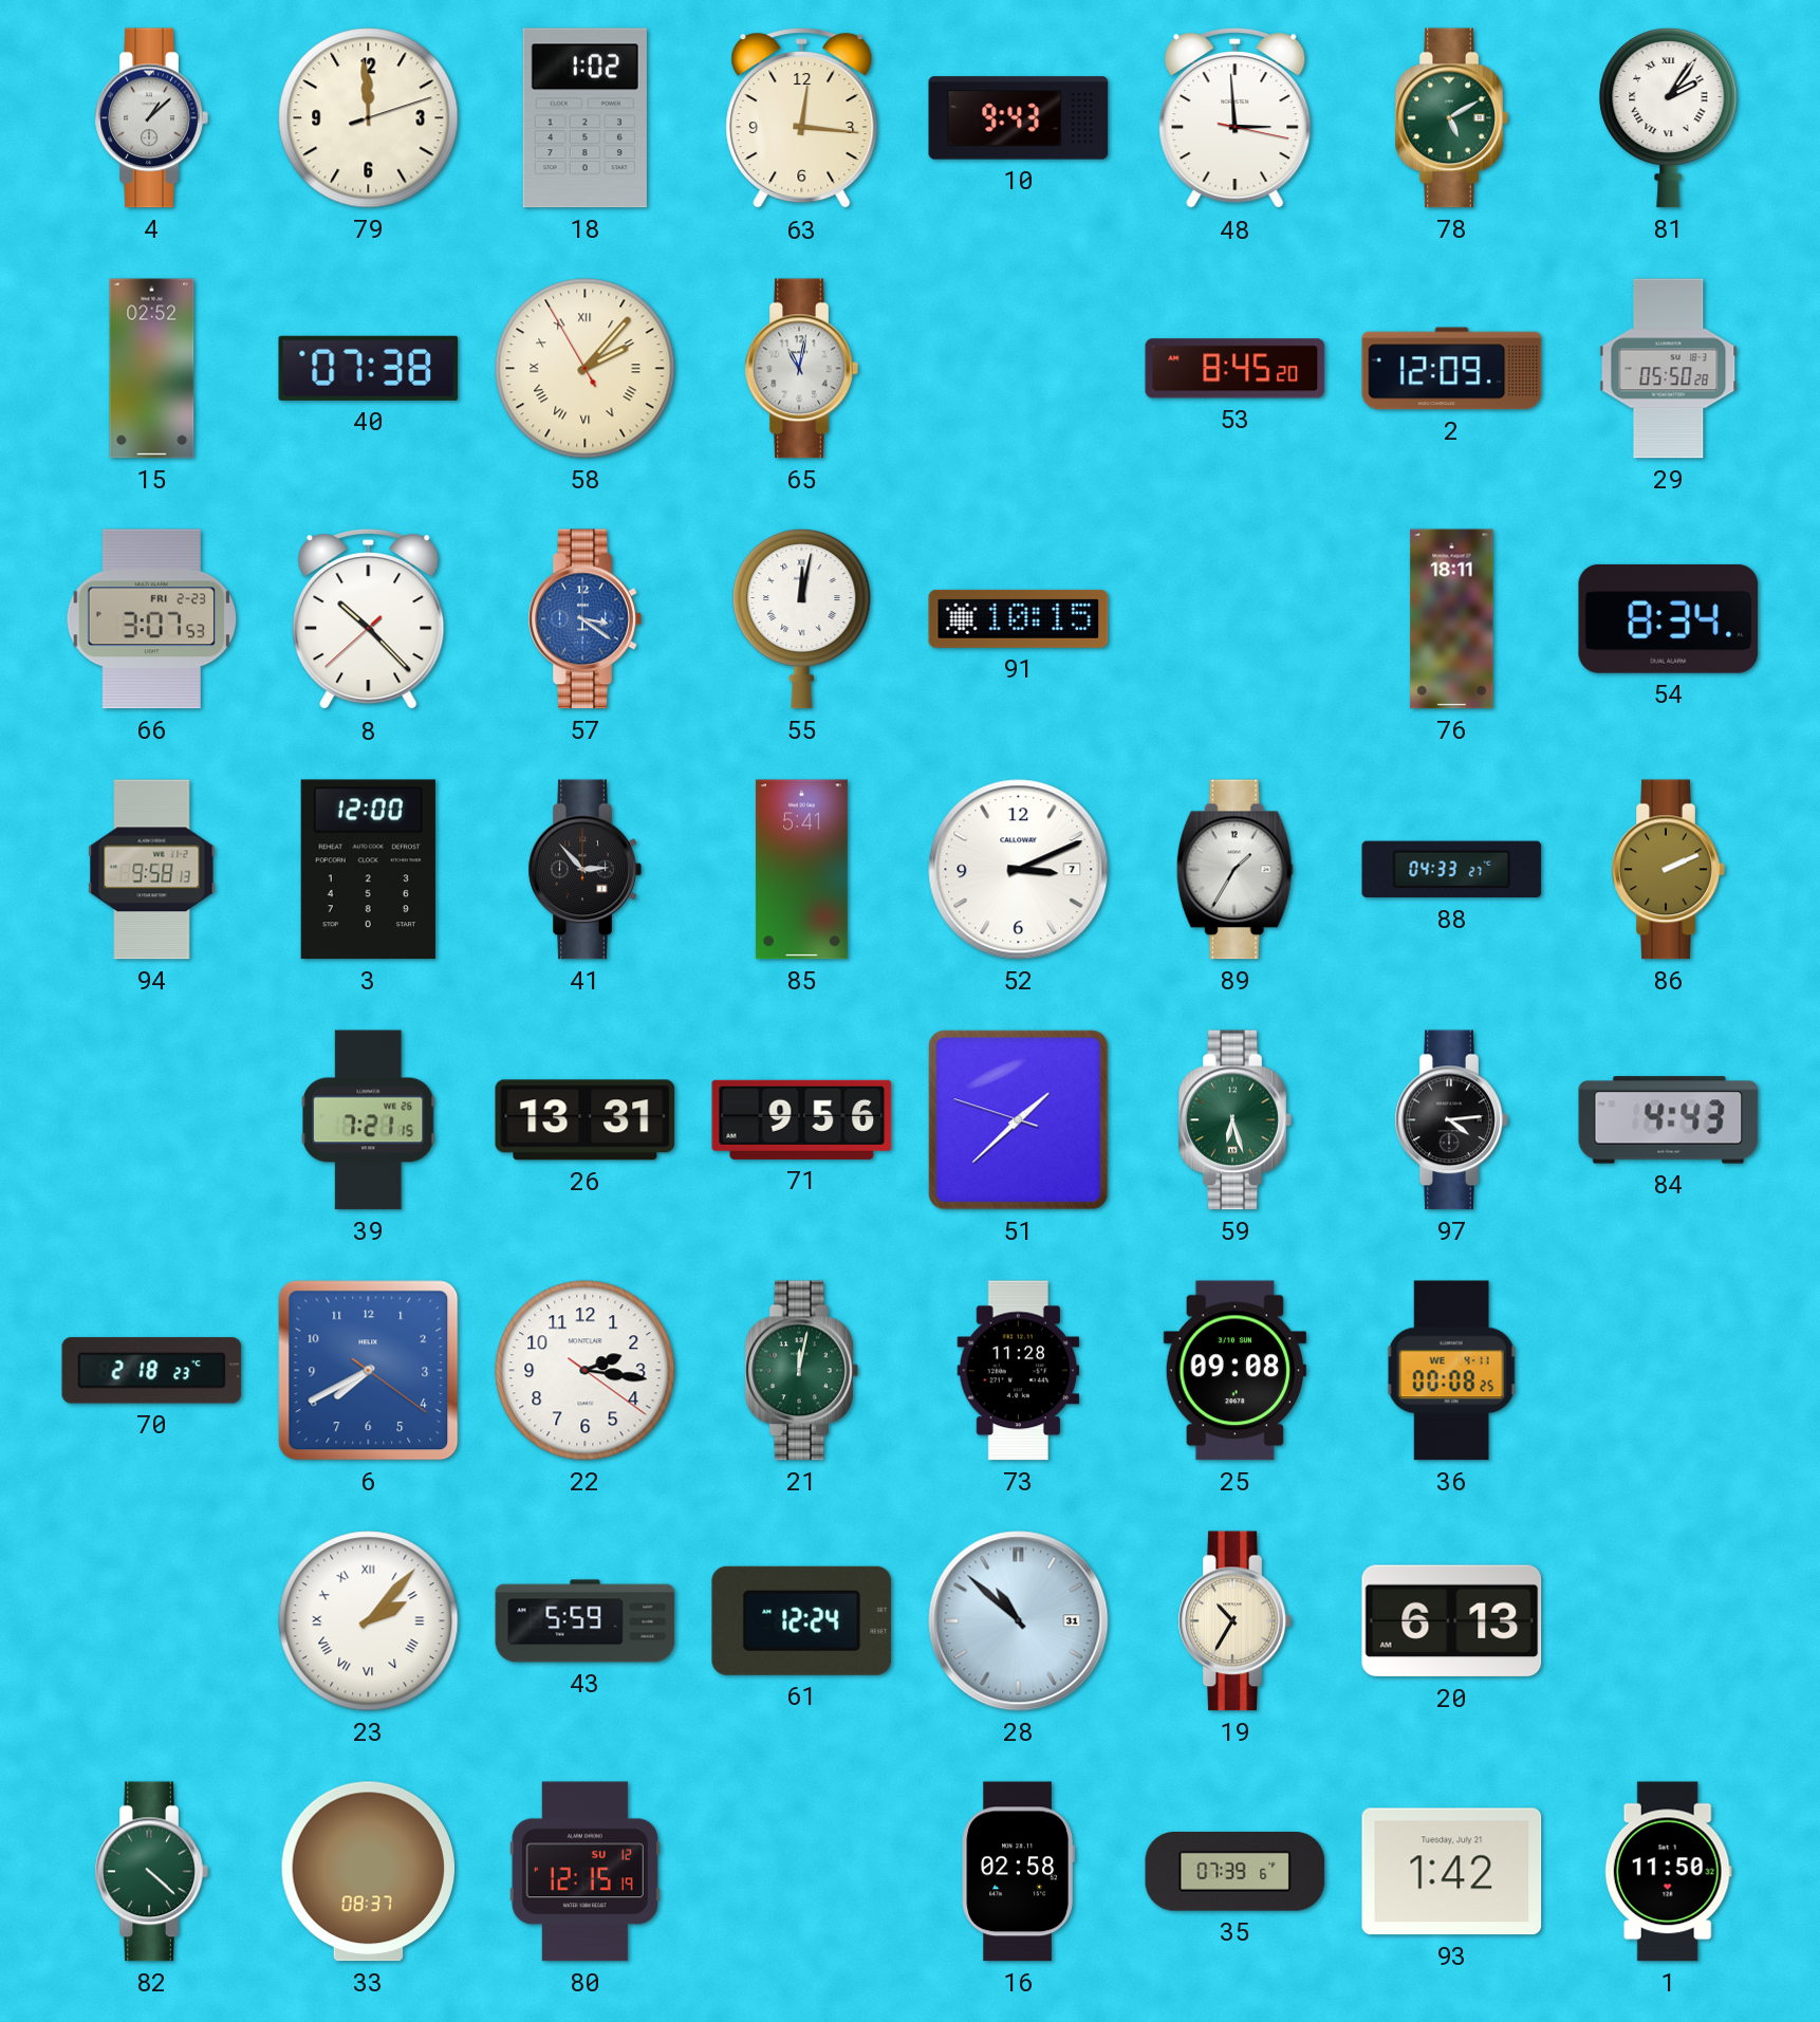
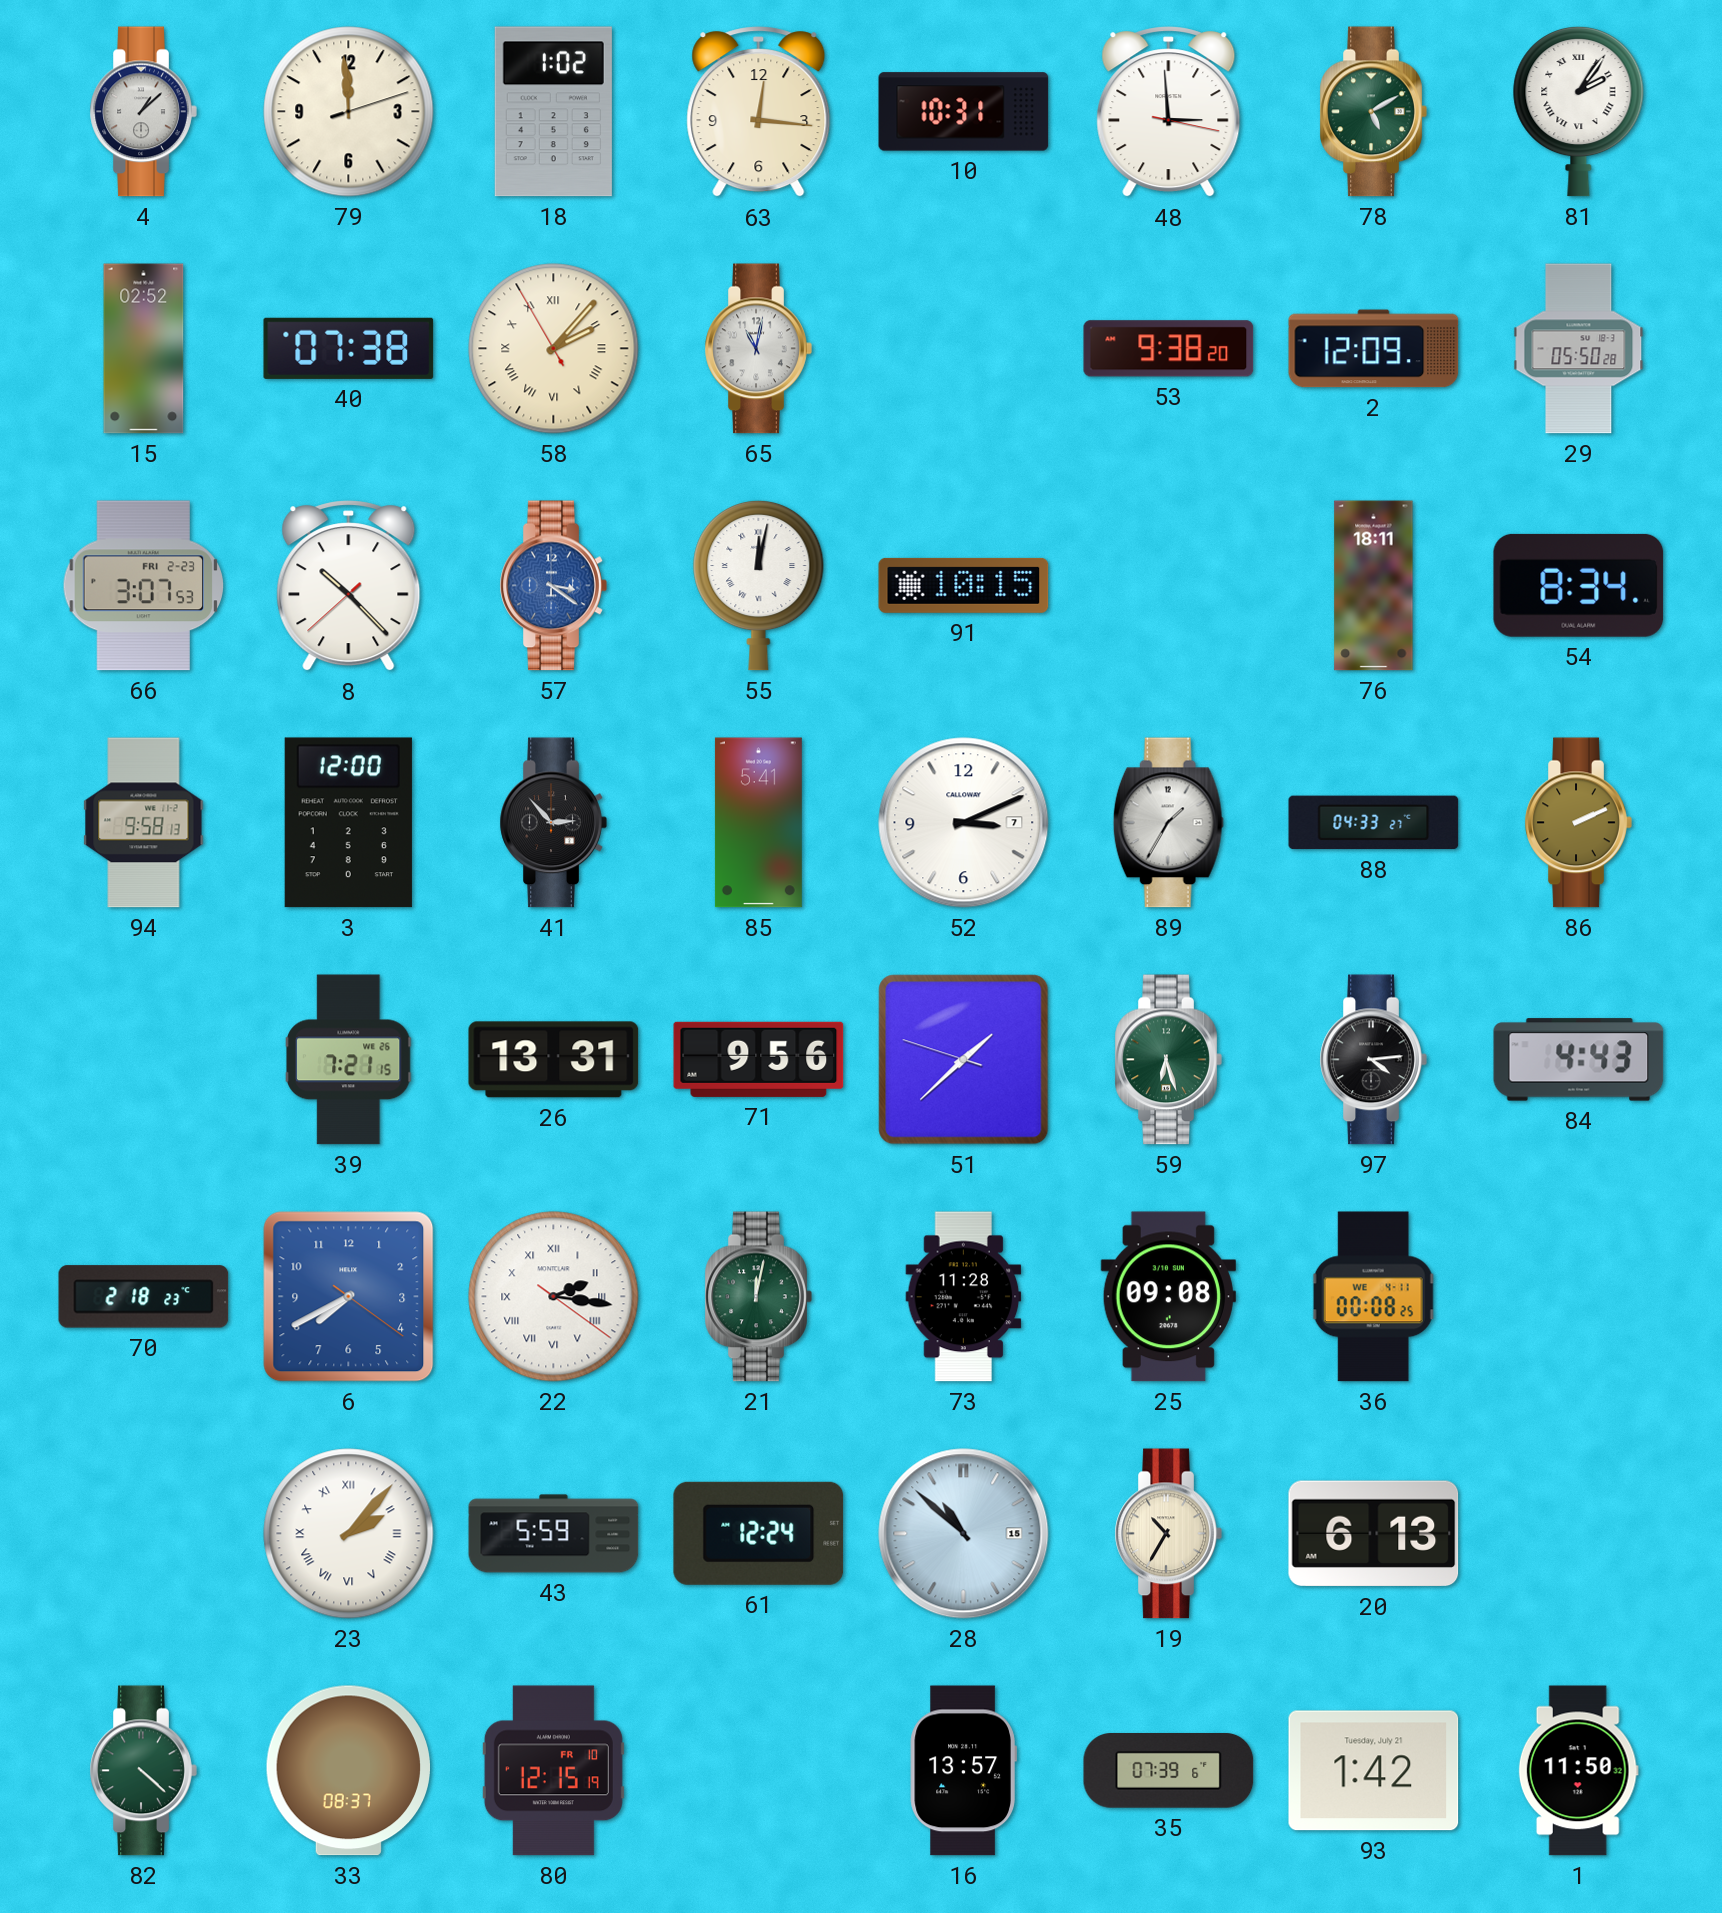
10: 9:43 -> 10:31 (964, 112)
53: 8:45 -> 9:38 (1169, 349)
22 numerals: Arabic -> Roman (554, 1297)
28 date: 31 -> 15 (964, 1534)
80 date: SU 12 -> FR 10 (553, 1771)
16: 02:58 -> 13:57 (963, 1771)
